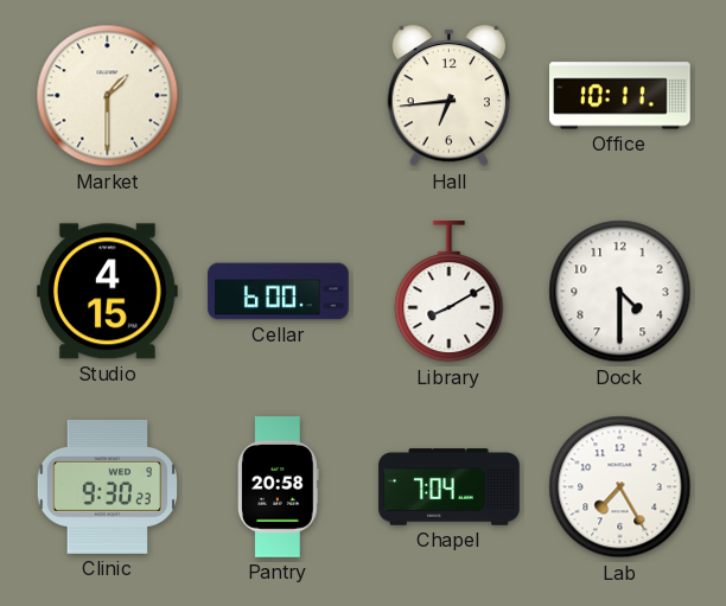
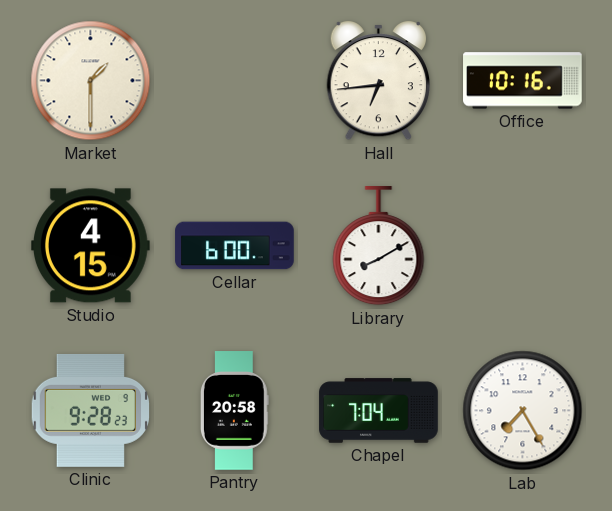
Office: 10:11 -> 10:16 (523, 81)
Dock: 4:30 -> none (620, 292)
Clinic: 9:30 -> 9:28 (90, 410)
